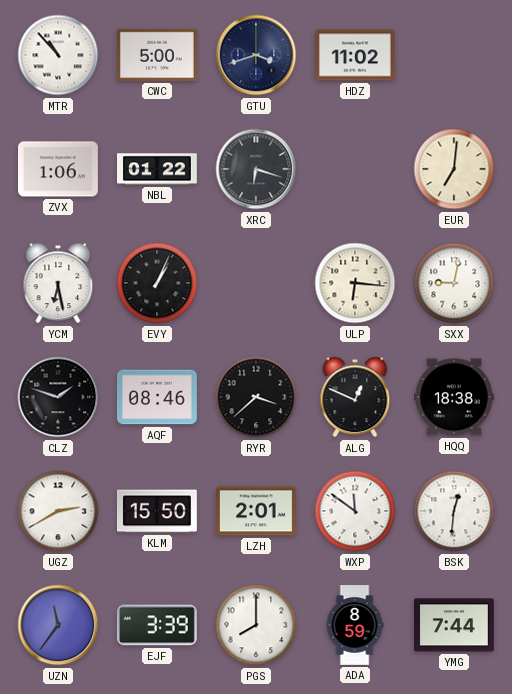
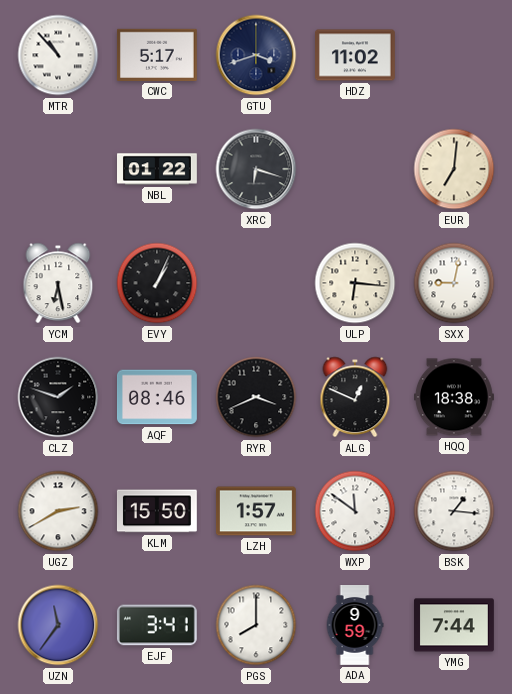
CWC: 5:00 -> 5:17 (157, 55)
ZVX: 1:06 -> none (59, 169)
RYR: 3:38 -> 3:41 (256, 397)
LZH: 2:01 -> 1:57 (256, 511)
BSK: 12:31 -> 1:16 (454, 511)
EJF: 3:39 -> 3:41 (157, 625)
ADA: 8:59 -> 9:59 (355, 626)
